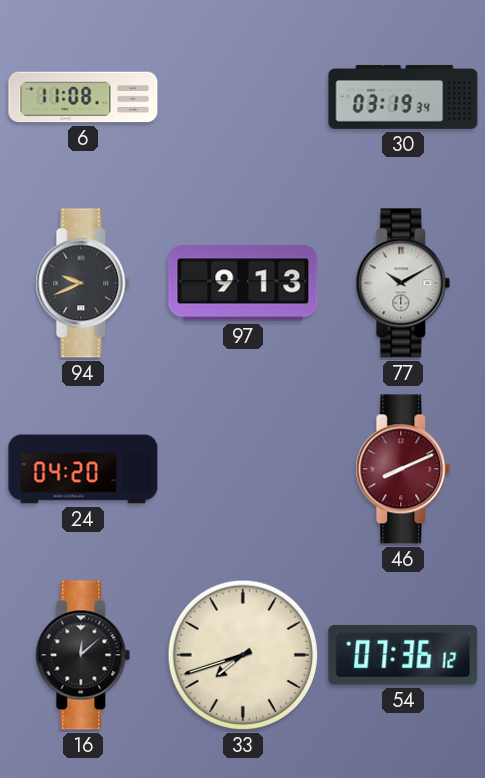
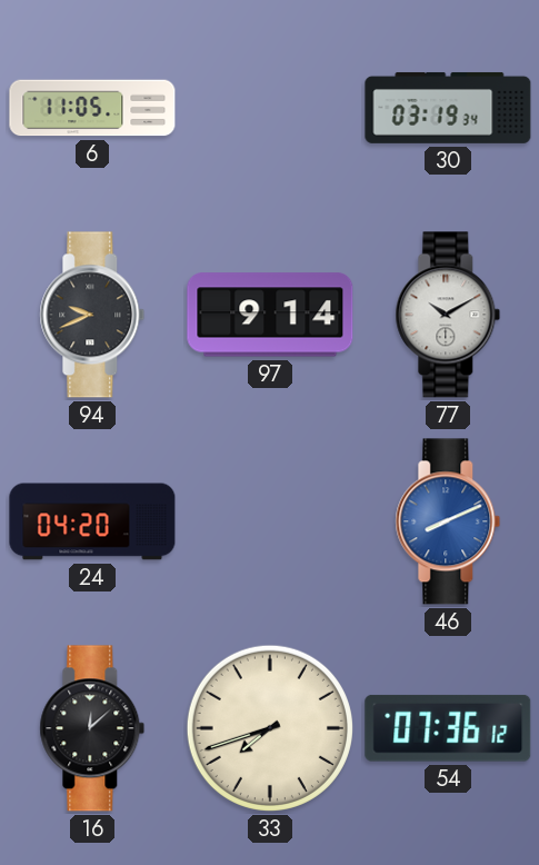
6: 11:08 -> 11:05 (92, 108)
97: 9:13 -> 9:14 (270, 315)
46 dial: burgundy -> blue (448, 521)
